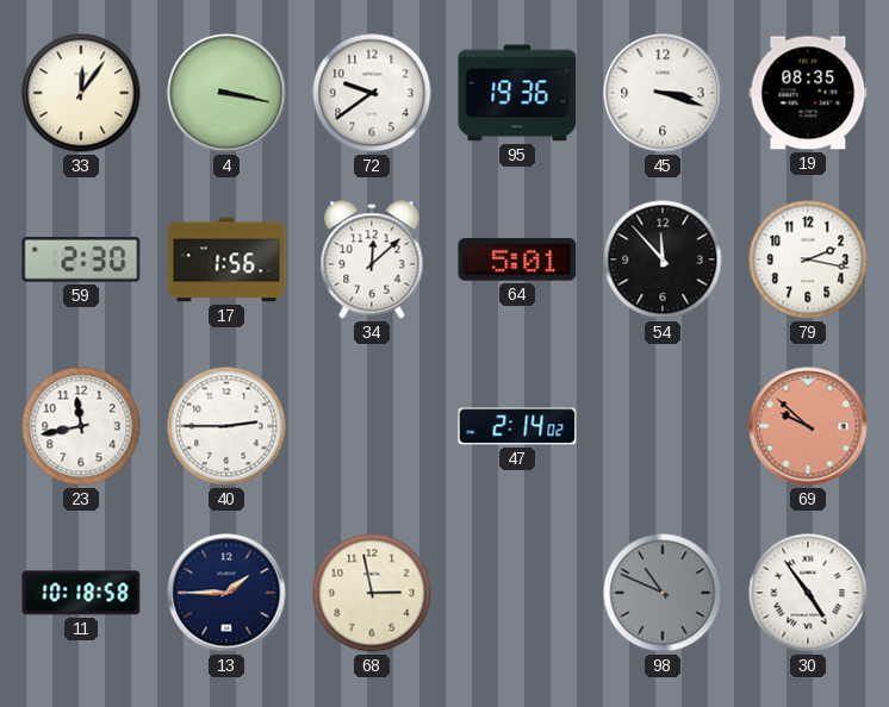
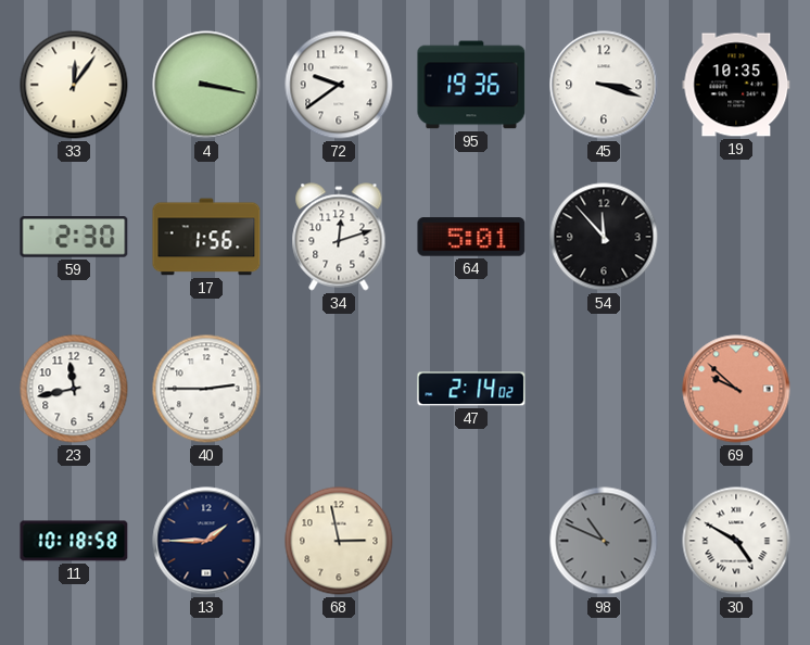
19: 08:35 -> 10:35 (736, 85)
34: 12:08 -> 12:12 (339, 237)
79: 2:17 -> none (808, 259)
30: 4:54 -> 4:50 (736, 541)
